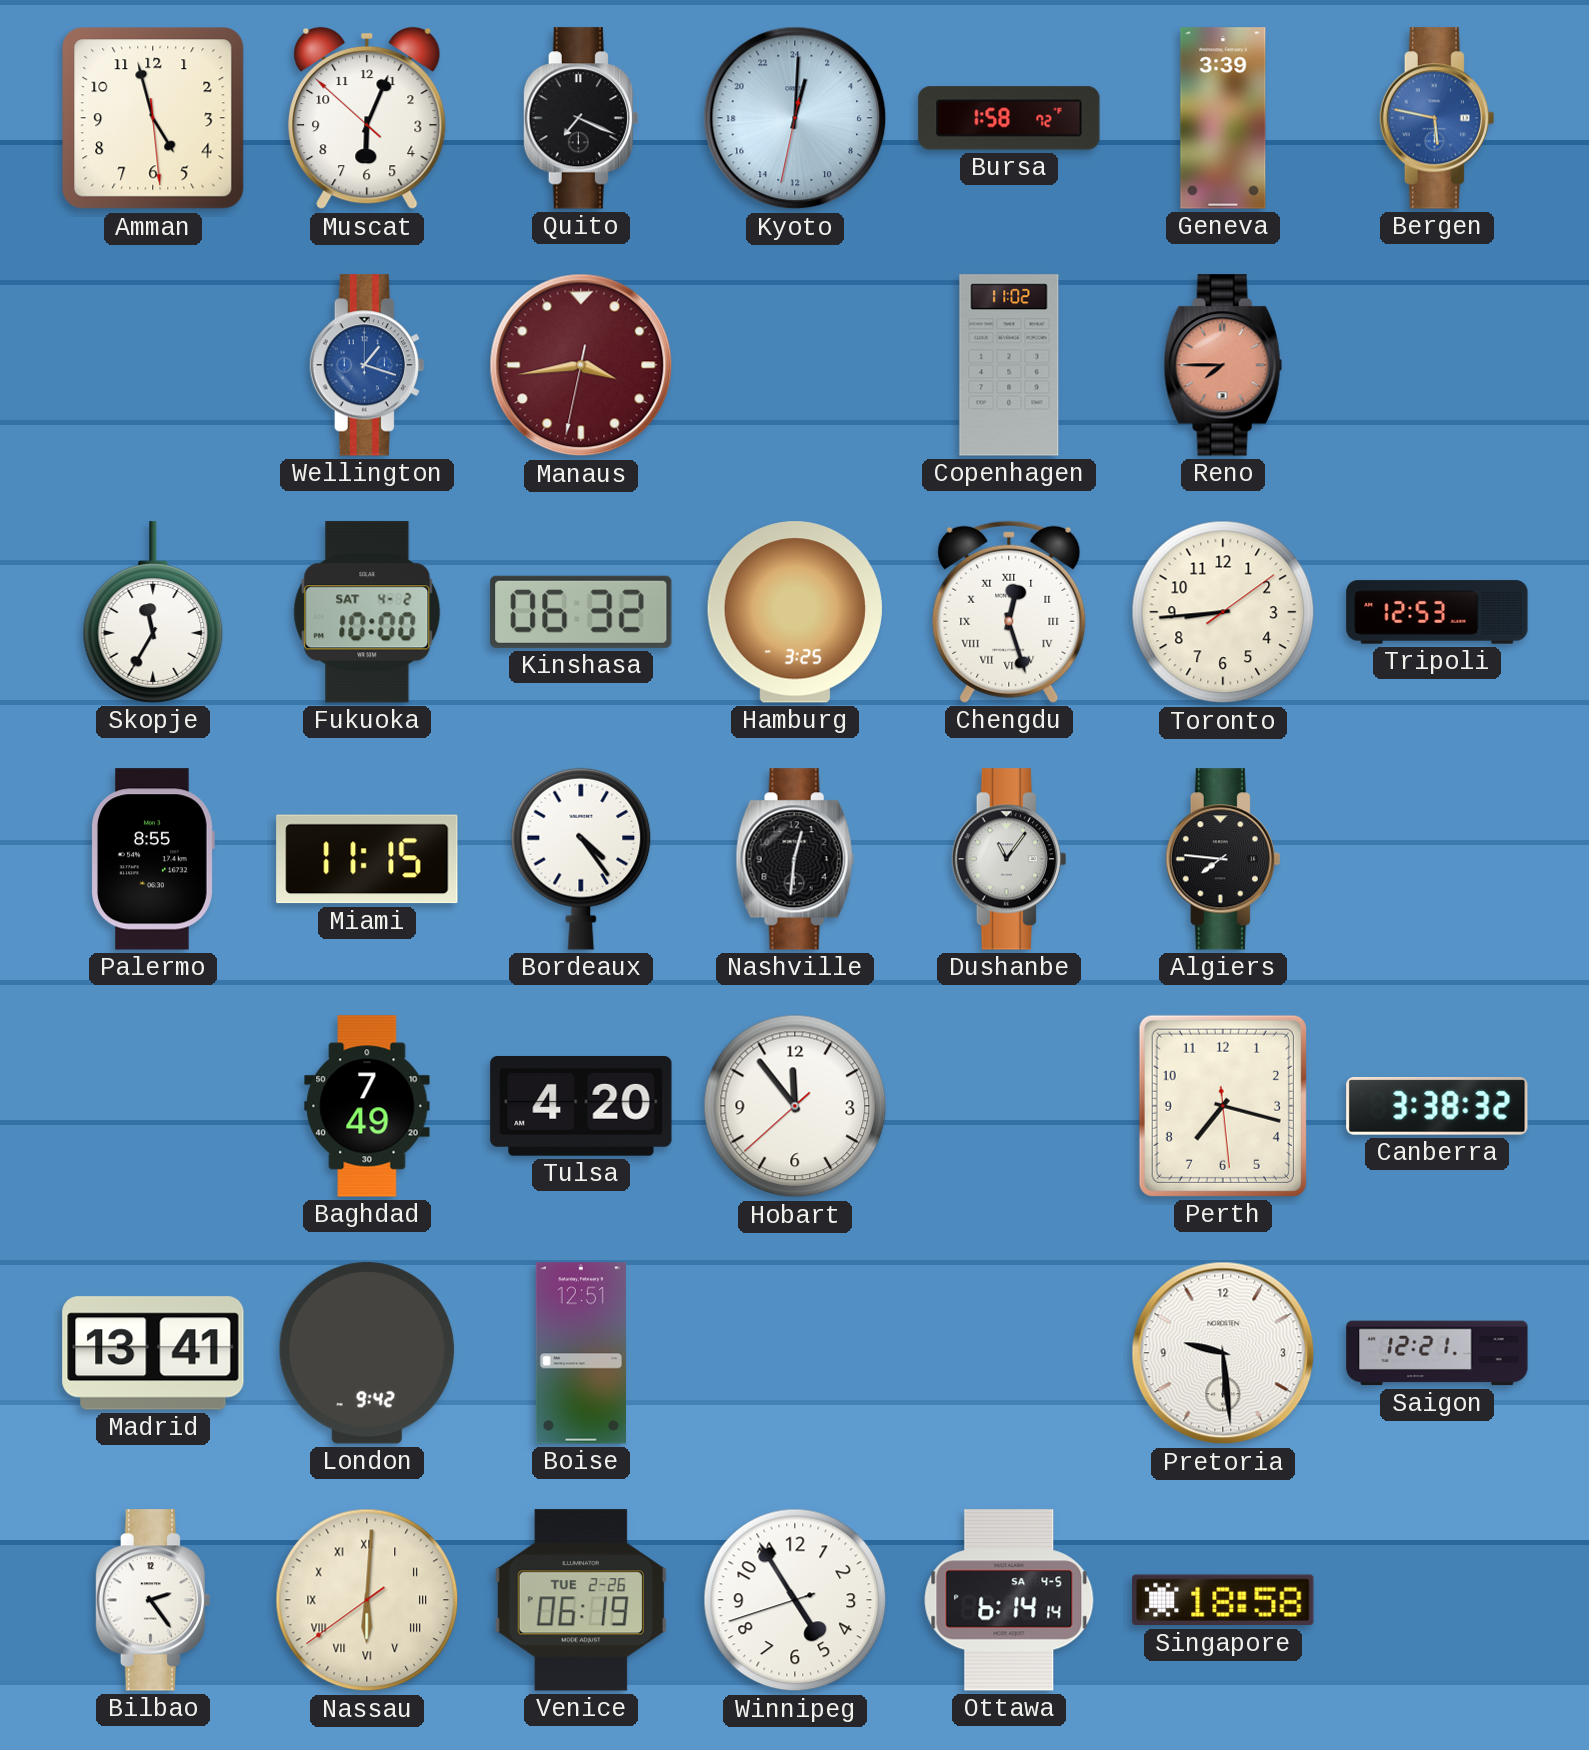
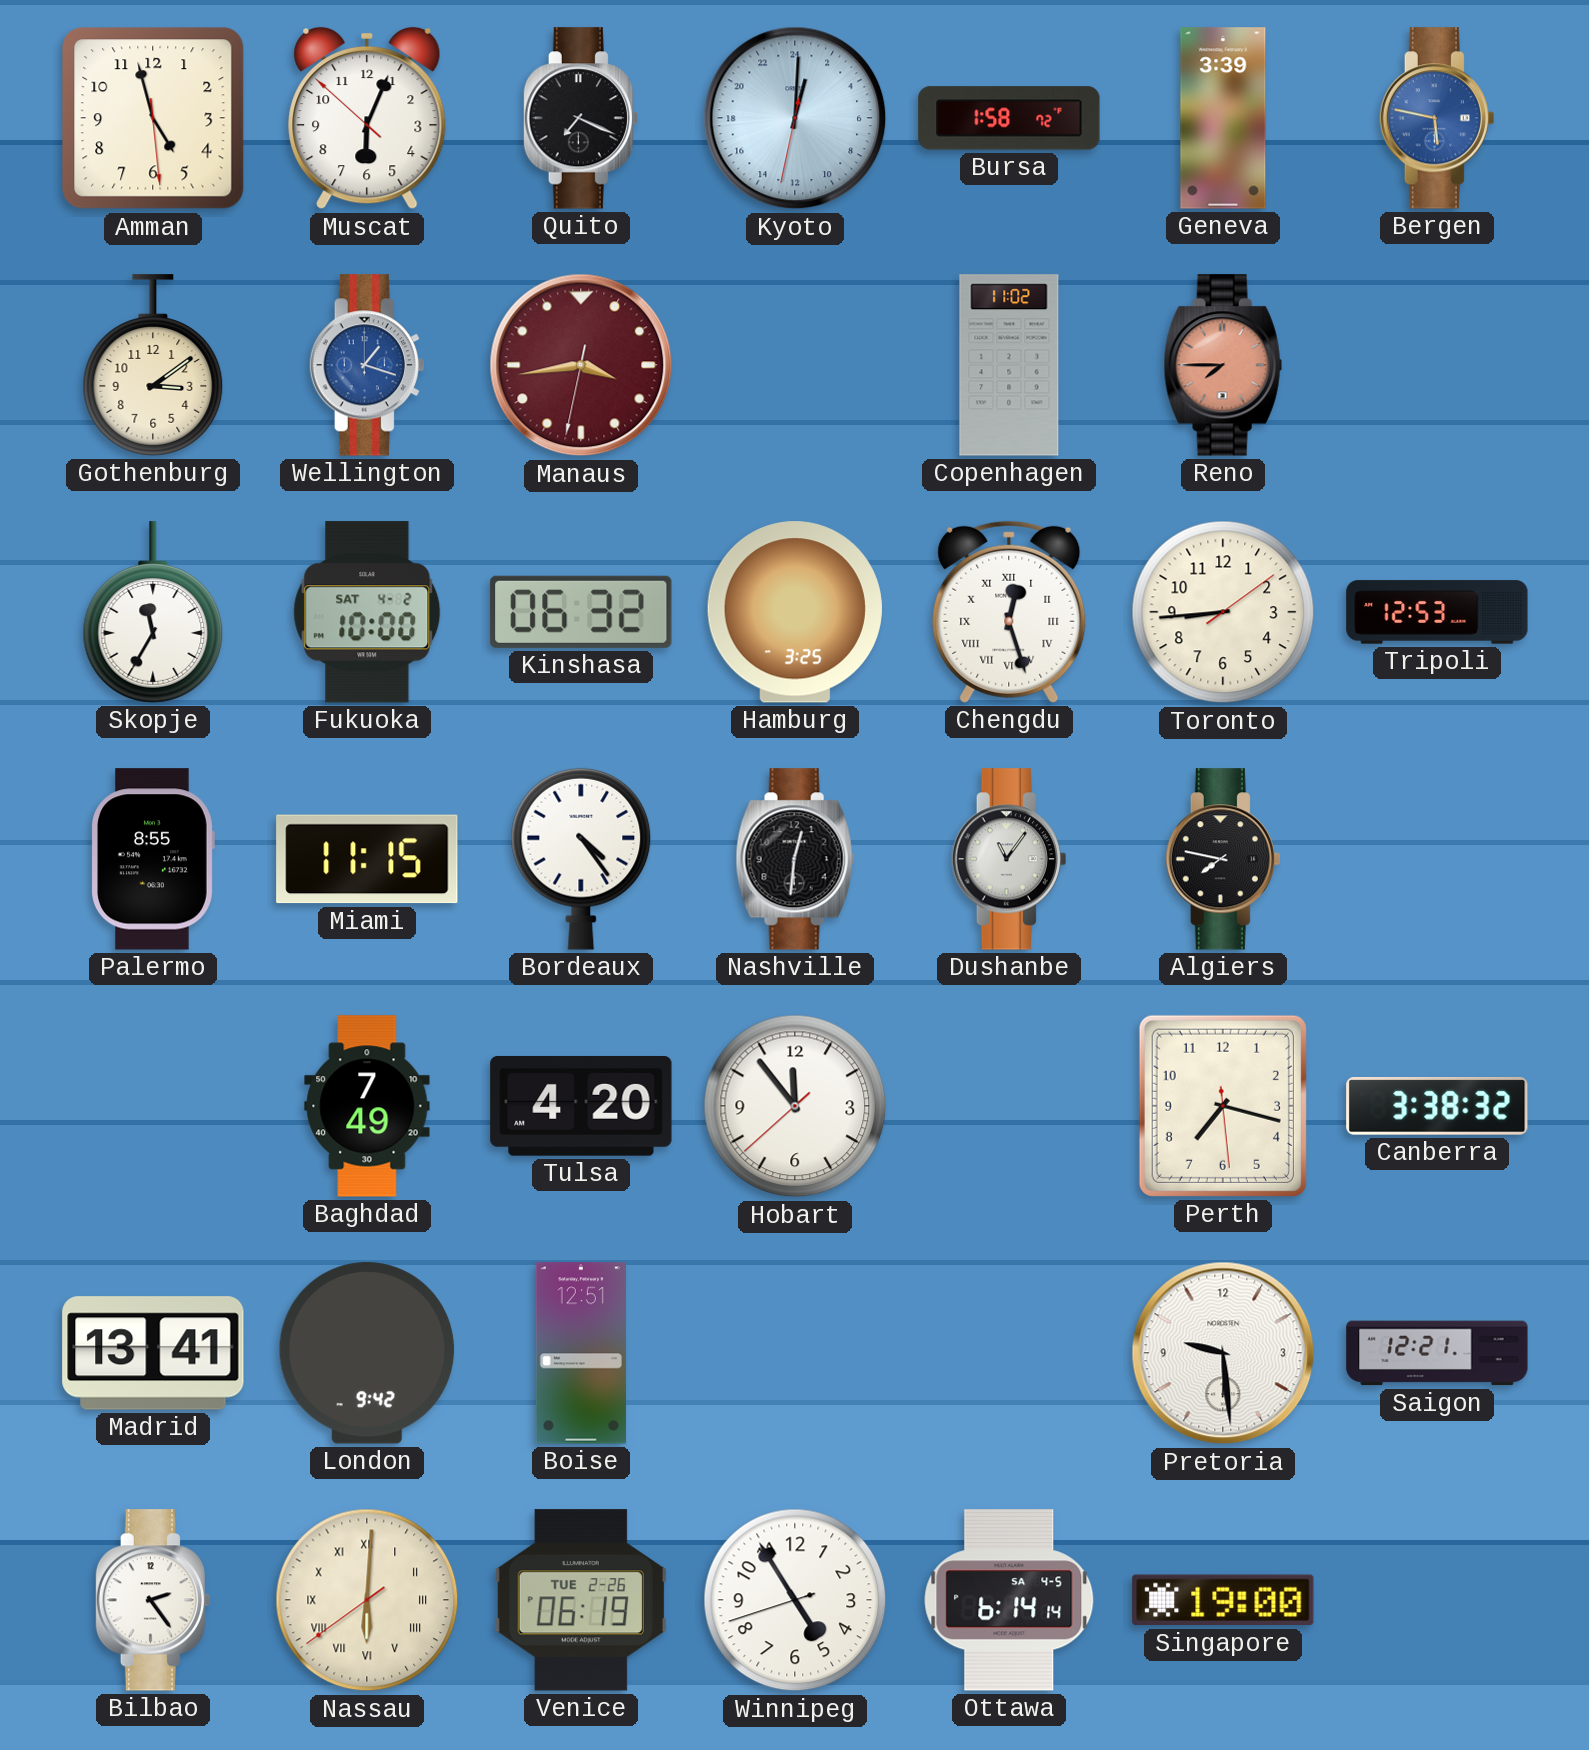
Gothenburg: none -> 3:09 (153, 365)
Algiers: 7:46 -> 7:47 (1223, 859)
Singapore: 18:58 -> 19:00 (1223, 1600)
